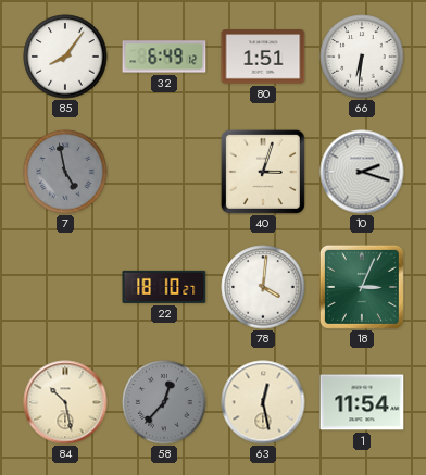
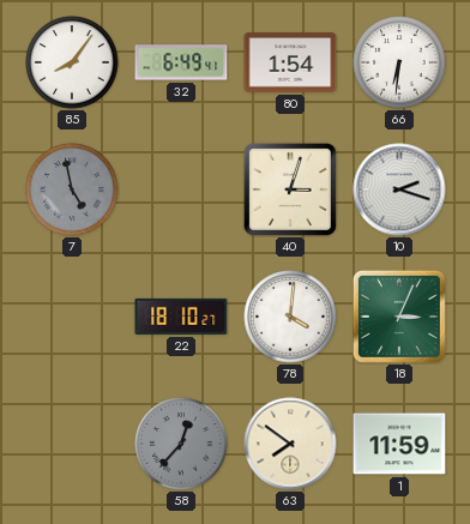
32: 6:49:12 -> 6:49:41 (181, 62)
80: 1:51 -> 1:54 (290, 62)
84: 10:28 -> none (65, 402)
63: 12:28 -> 7:51 (290, 444)
1: 11:54 -> 11:59 (399, 444)
